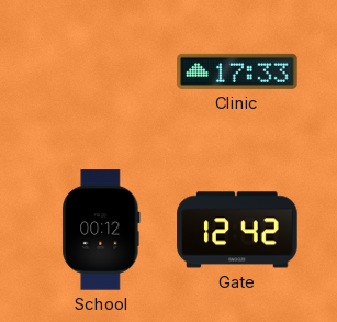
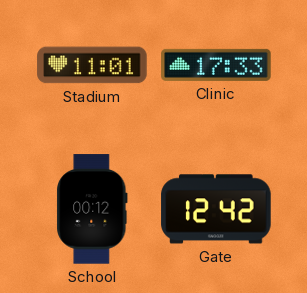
Stadium: none -> 11:01 (92, 65)
